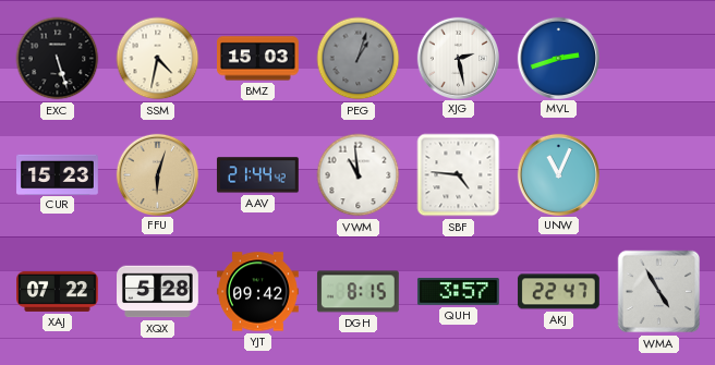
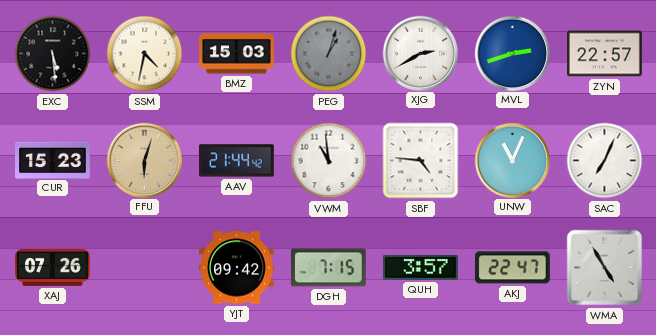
EXC: 5:27 -> 5:29 (53, 54)
XJG: 2:28 -> 2:40 (420, 53)
ZYN: none -> 22:57 (605, 54)
SAC: none -> 7:04 (605, 161)
XAJ: 07:22 -> 07:26 (53, 267)
XQX: 5:28 -> none (158, 292)
DGH: 8:15 -> 7:15 (328, 268)
